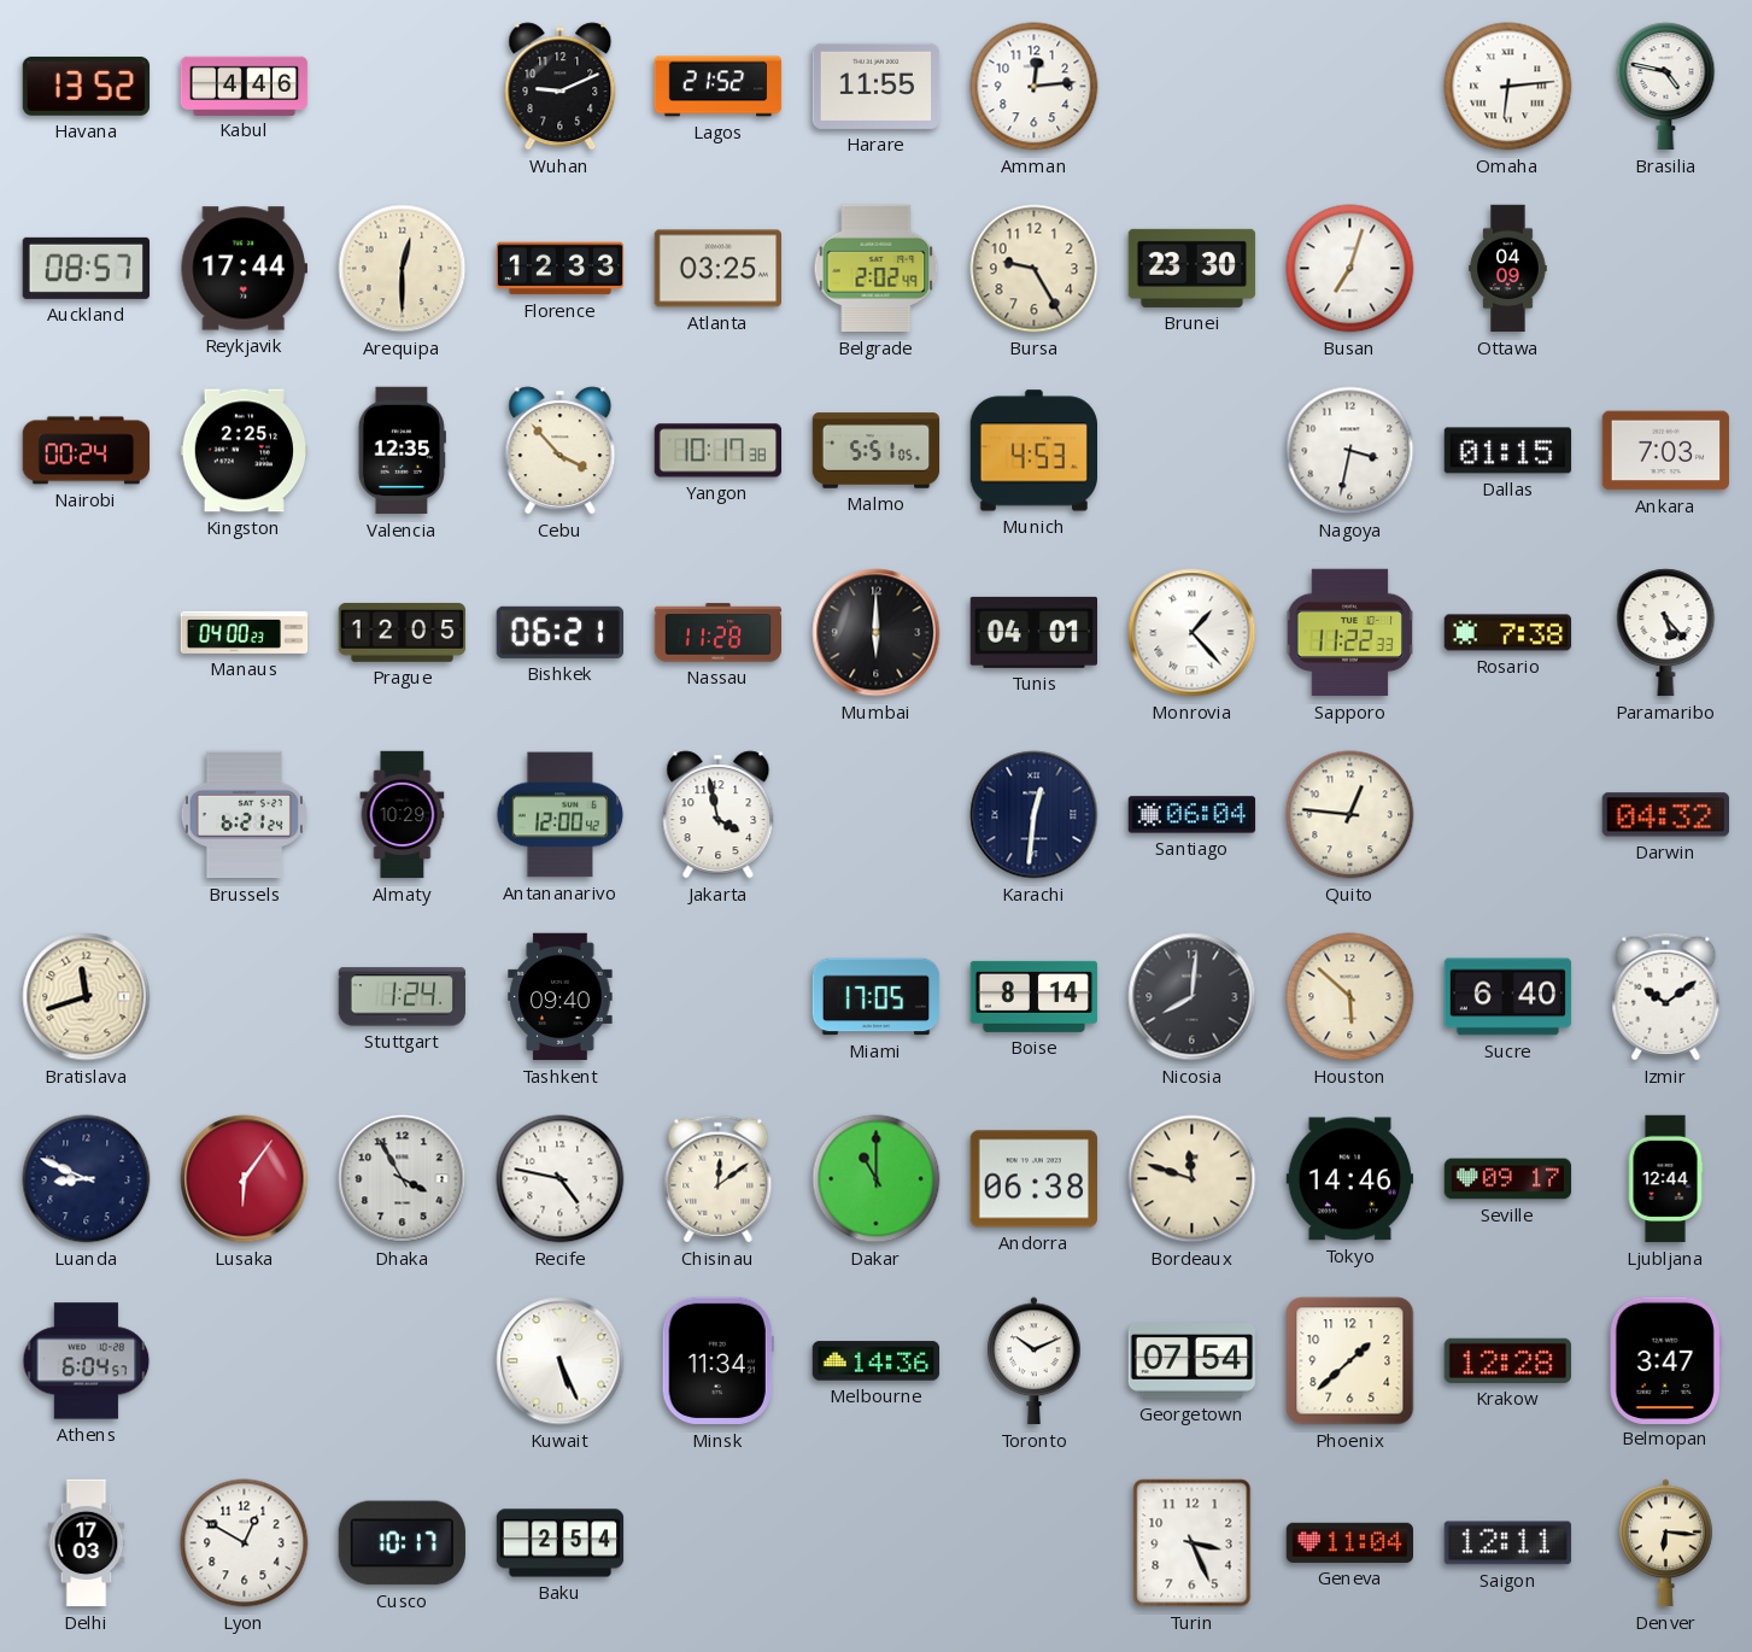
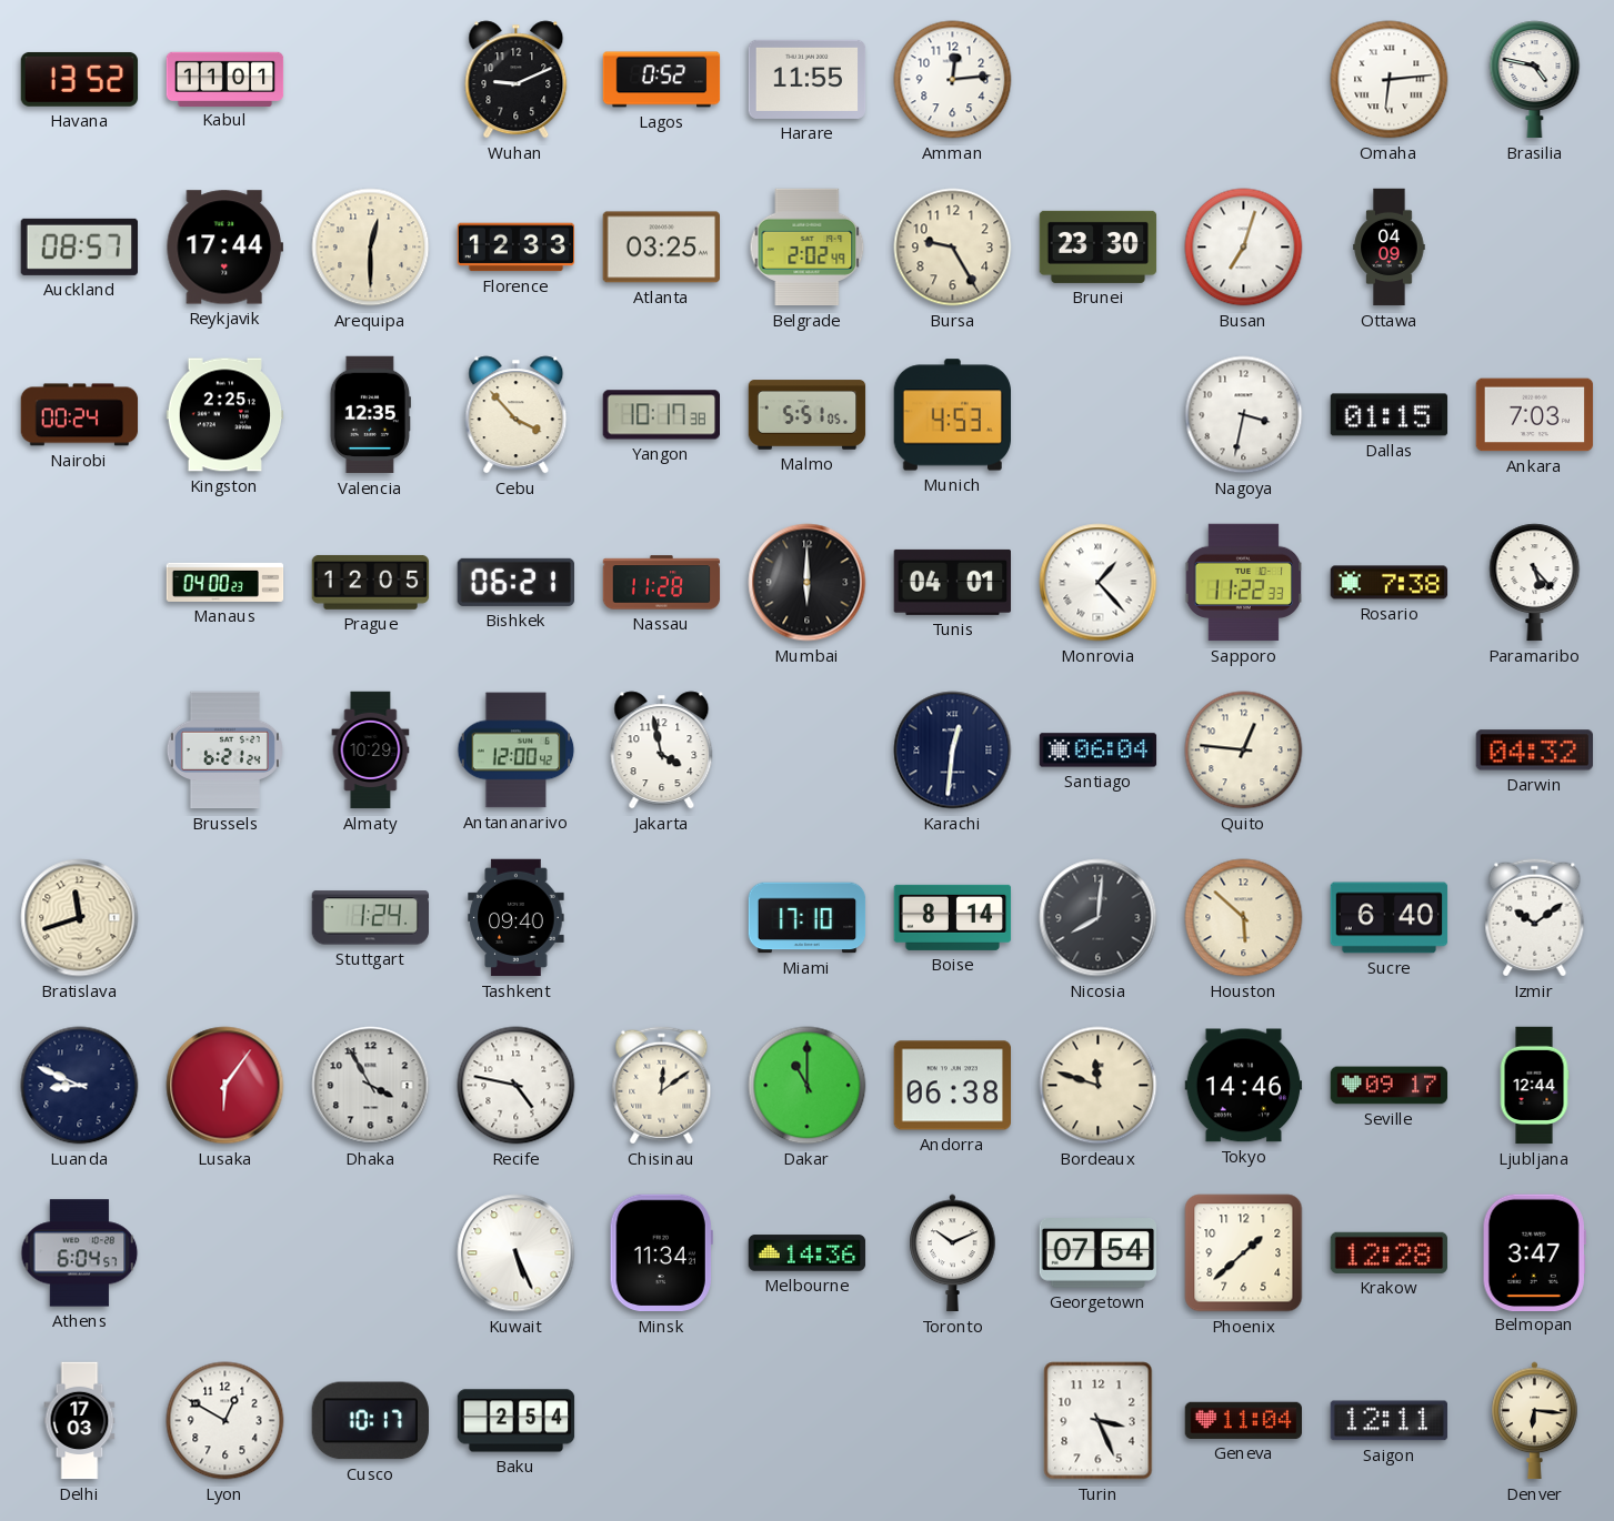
Kabul: 4:46 -> 11:01 (225, 79)
Lagos: 21:52 -> 0:52 (662, 80)
Miami: 17:05 -> 17:10 (808, 918)
